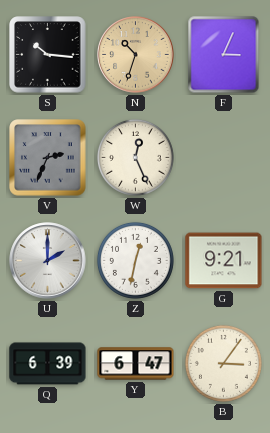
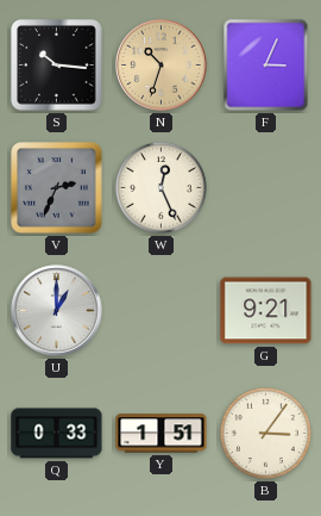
U: 2:00 -> 1:00 (57, 311)
Z: 12:32 -> none (135, 260)
Q: 6:39 -> 0:33 (57, 434)
Y: 6:47 -> 1:51 (162, 434)
